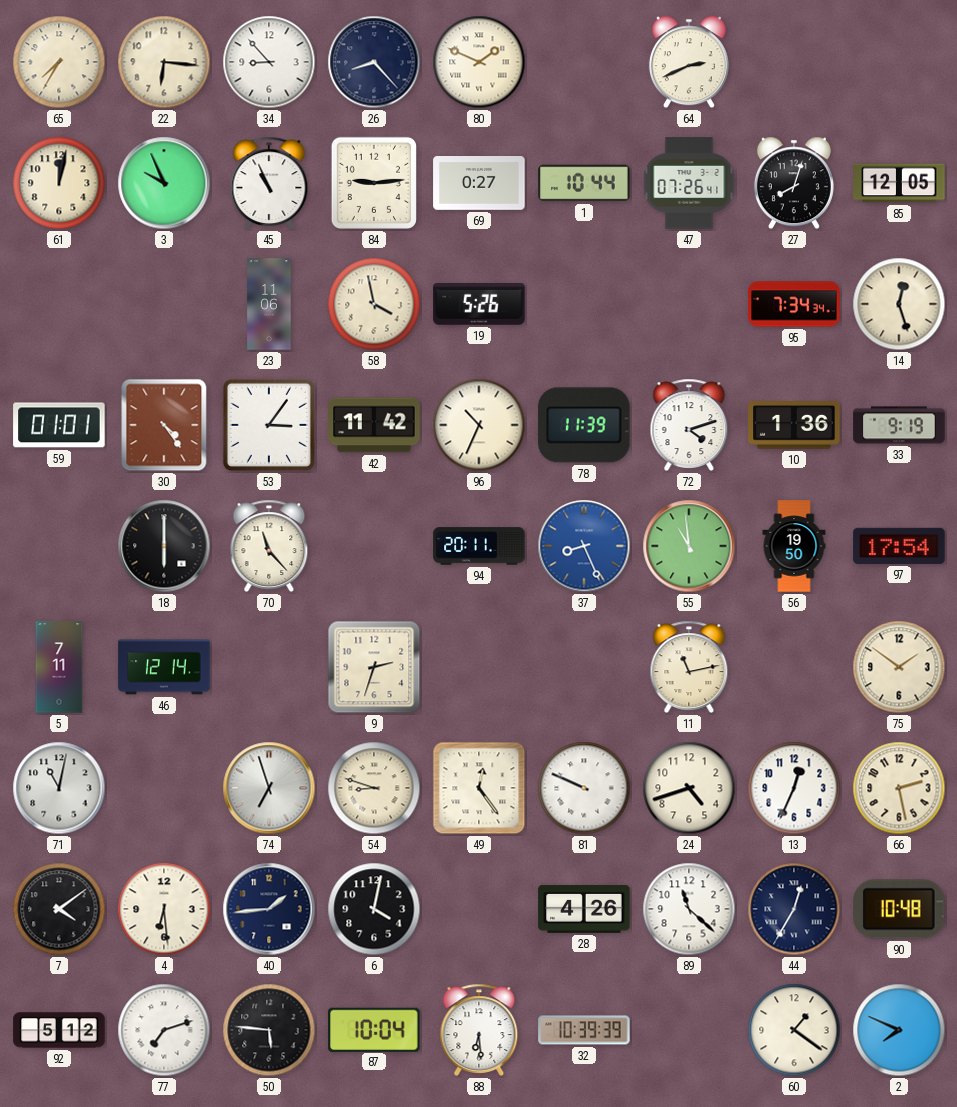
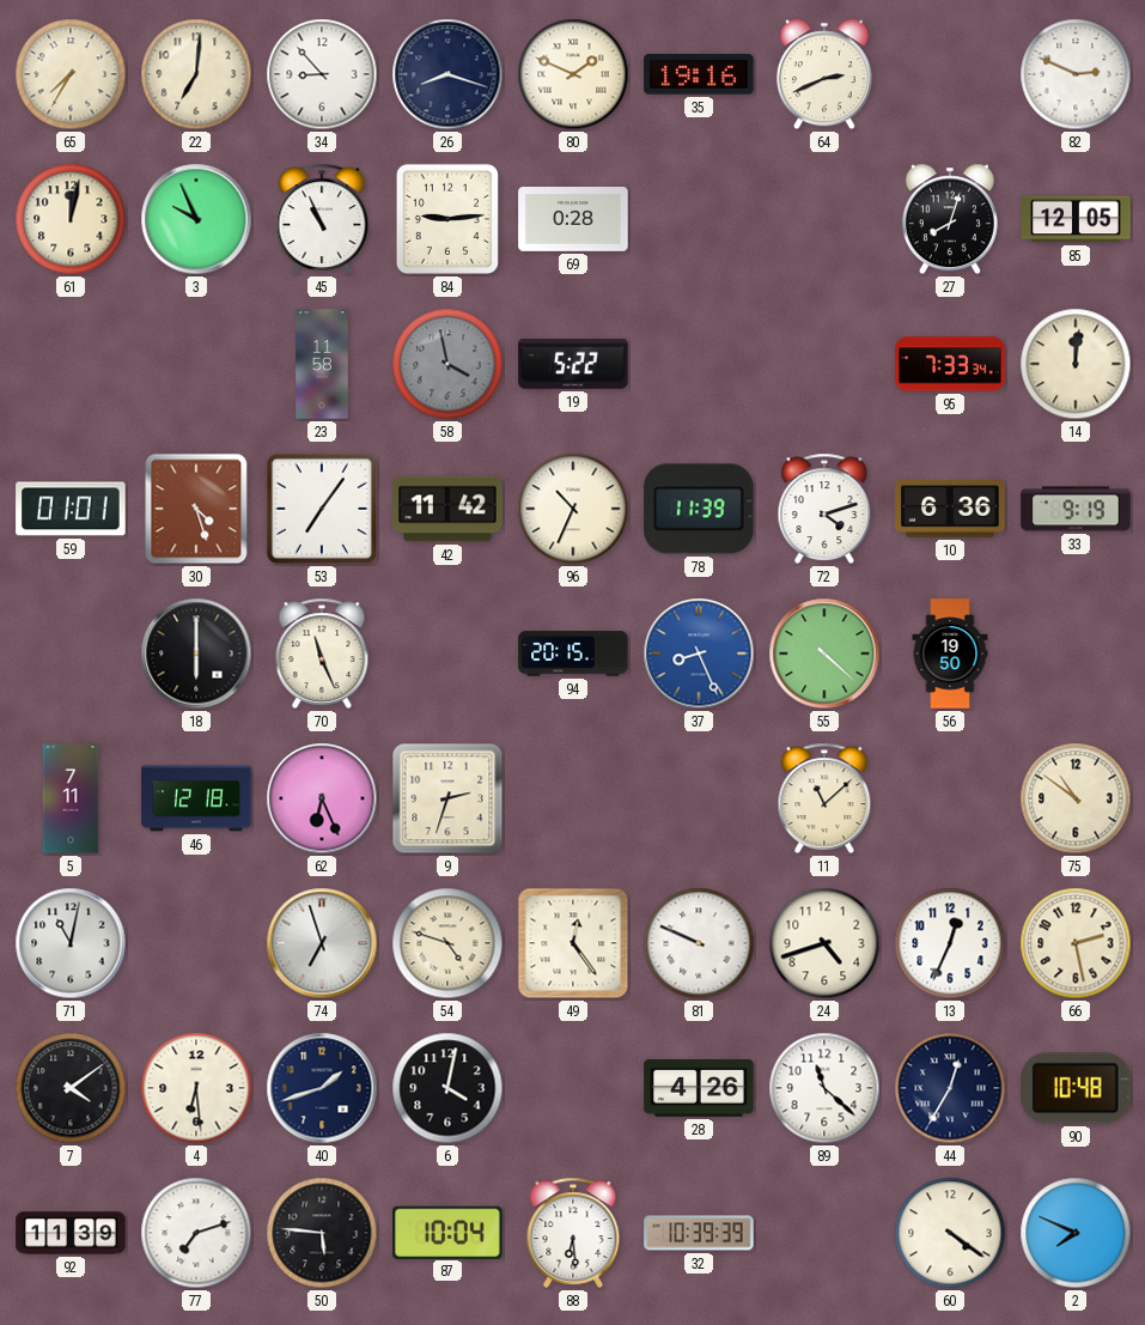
22: 6:16 -> 7:01 (196, 74)
26: 8:23 -> 8:18 (447, 74)
35: none -> 19:16 (699, 74)
82: none -> 2:49 (1076, 74)
69: 0:27 -> 0:28 (573, 220)
1: 10:44 -> none (584, 183)
47: 07:26 -> none (689, 183)
23: 11:06 -> 11:58 (322, 364)
58 dial: cream -> grey (447, 364)
19: 5:26 -> 5:22 (573, 365)
95: 7:34 -> 7:33 (950, 364)
14: 12:27 -> 12:01 (1076, 364)
30: 4:24 -> 4:27 (196, 509)
53: 3:06 -> 7:06 (322, 509)
10: 1:36 -> 6:36 (950, 509)
70: 11:23 -> 11:26 (322, 654)
94: 20:11 -> 20:15 (573, 654)
55: 10:59 -> 4:22 (824, 654)
97: 17:54 -> none (899, 546)
46: 12:14 -> 12:18 (196, 798)
62: none -> 6:26 (322, 798)
11: 11:13 -> 11:08 (824, 798)
75: 1:51 -> 10:51 (1076, 798)
54: 8:48 -> 4:48 (447, 943)
40: 1:44 -> 1:42 (322, 1088)
92: 5:12 -> 11:39 (71, 1233)
60: 1:21 -> 4:21 (950, 1233)
